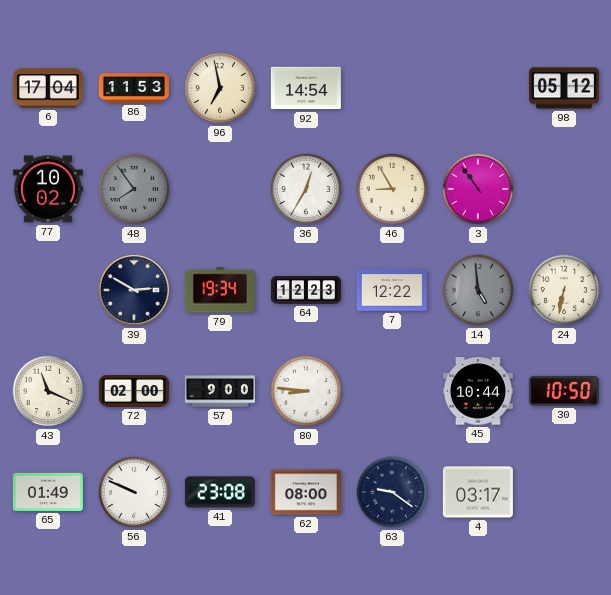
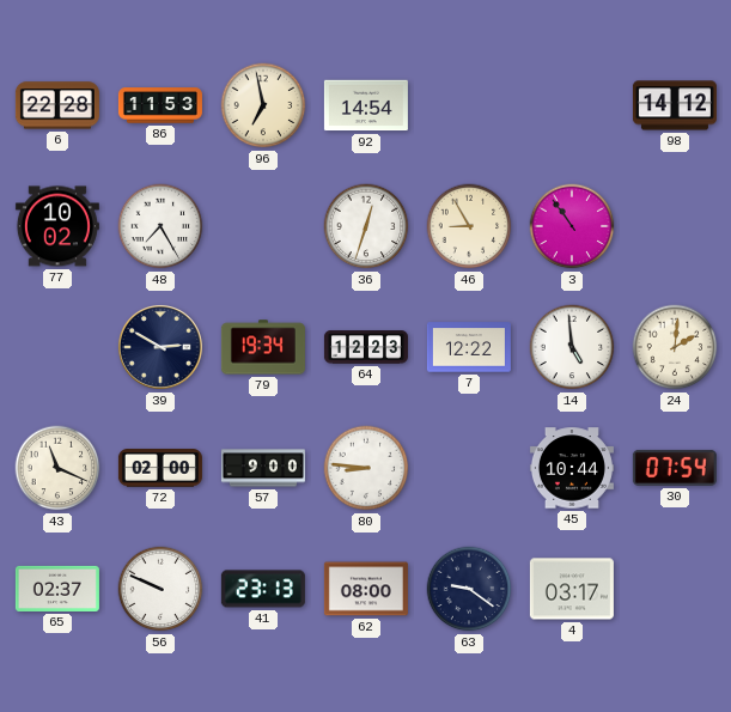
6: 17:04 -> 22:28 (57, 105)
98: 05:12 -> 14:12 (675, 105)
48: 7:54 -> 7:25 (160, 226)
48 dial: grey -> white (160, 226)
36: 12:35 -> 12:33 (366, 226)
14 dial: grey -> white (572, 347)
24: 6:32 -> 2:01 (675, 347)
30: 10:50 -> 07:54 (675, 468)
65: 01:49 -> 02:37 (57, 589)
41: 23:08 -> 23:13 (263, 589)
